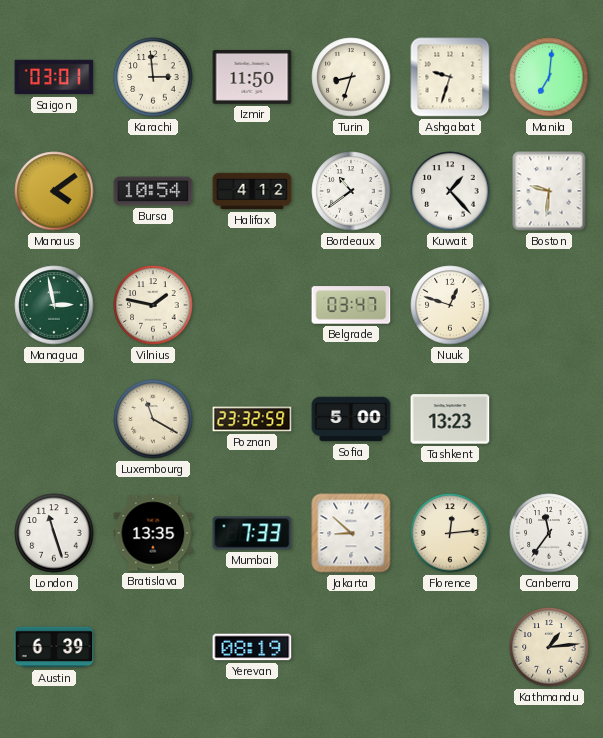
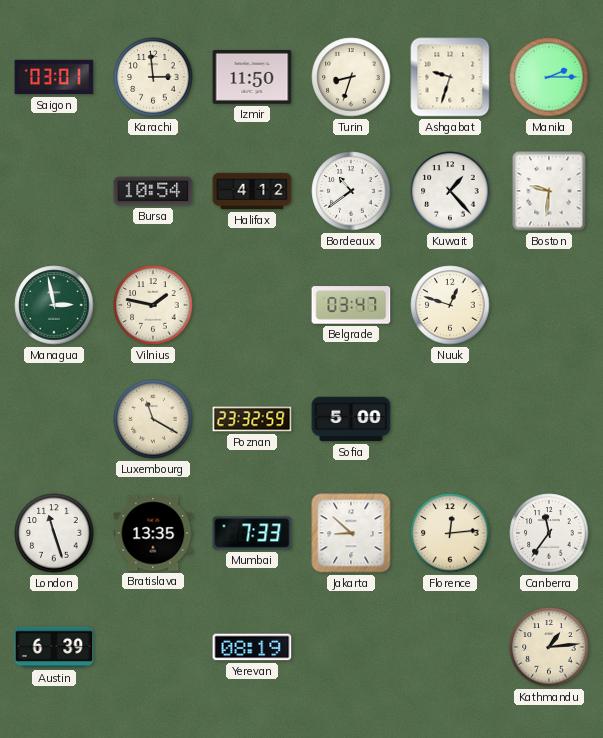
Manila: 7:01 -> 2:15 (549, 77)
Manaus: 4:09 -> none (54, 191)
Tashkent: 13:23 -> none (450, 419)
